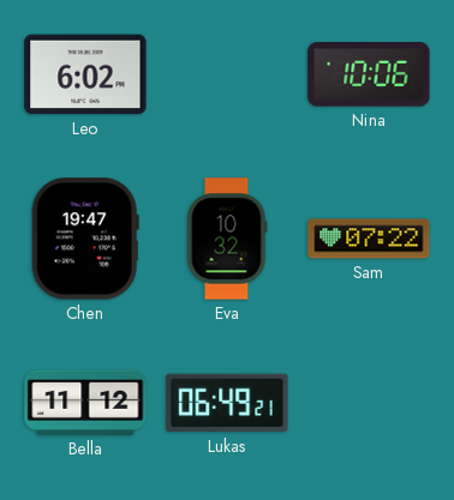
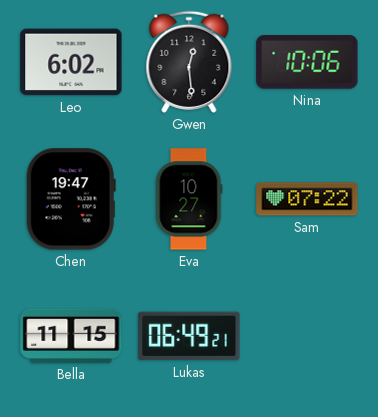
Gwen: none -> 12:29 (189, 62)
Eva: 10:32 -> 10:27 (189, 199)
Bella: 11:12 -> 11:15 (71, 336)
